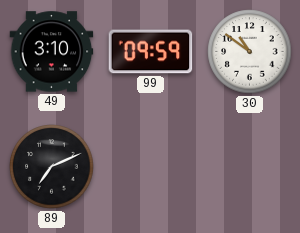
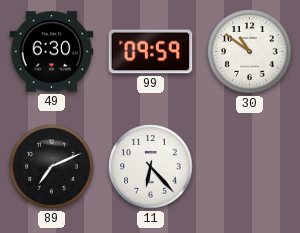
49: 3:10 -> 6:30 (52, 52)
11: none -> 6:23 (151, 167)
